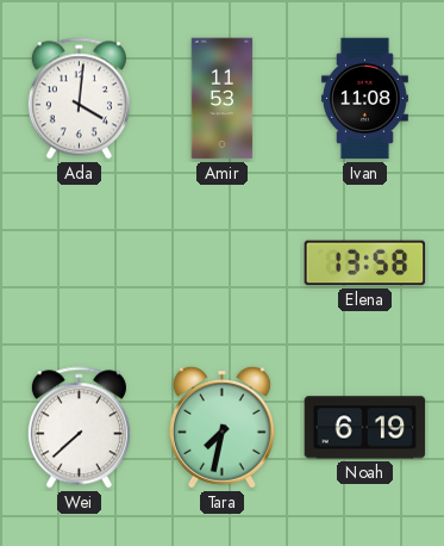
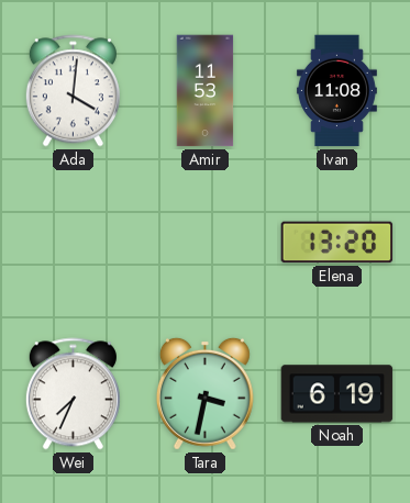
Elena: 13:58 -> 13:20 (337, 243)
Wei: 7:38 -> 7:34 (73, 394)
Tara: 7:32 -> 3:32 (204, 393)
